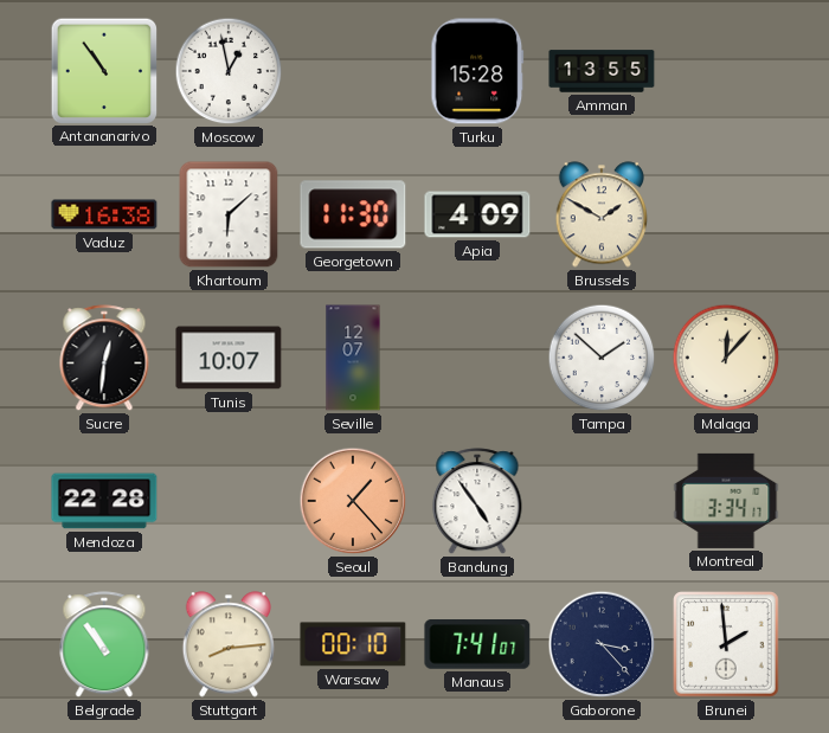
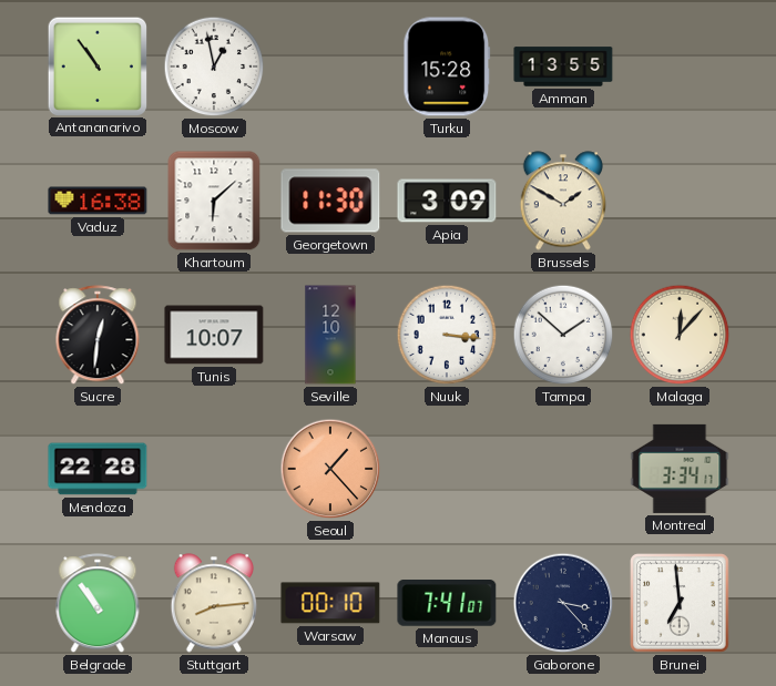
Apia: 4:09 -> 3:09 (447, 201)
Seville: 12:07 -> 12:10 (330, 335)
Nuuk: none -> 3:16 (447, 335)
Bandung: 4:54 -> none (477, 502)
Brunei: 1:59 -> 6:59 (680, 603)
